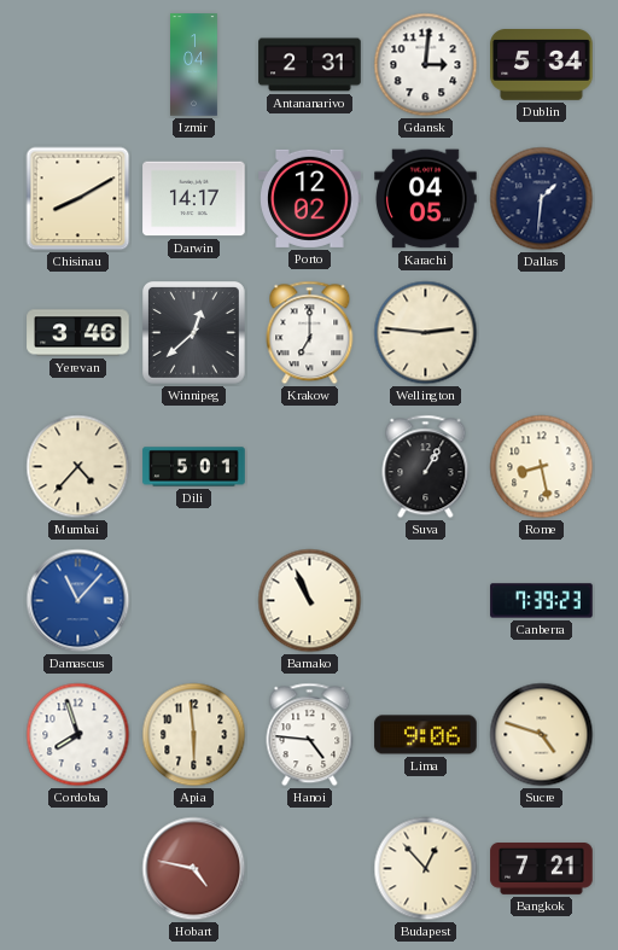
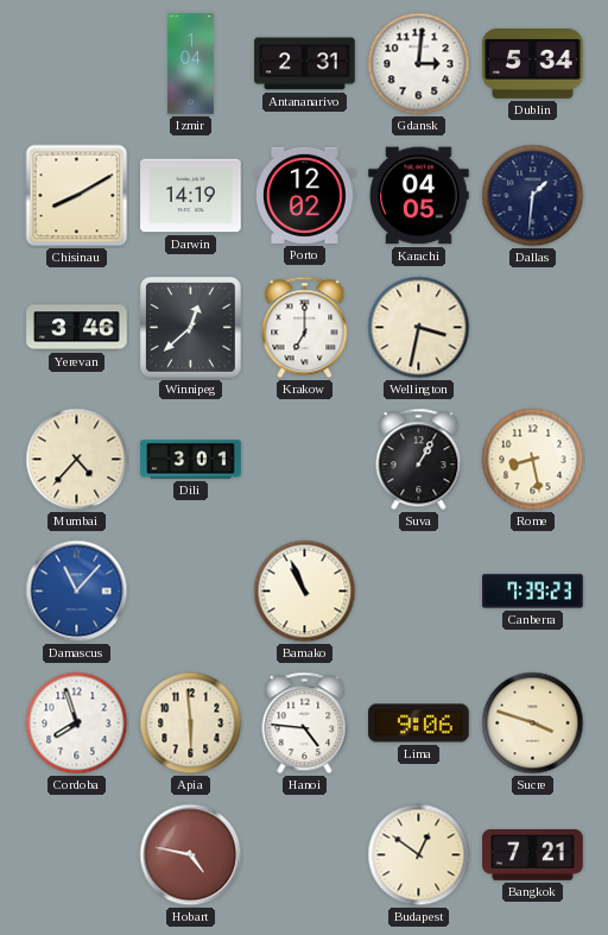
Darwin: 14:17 -> 14:19 (191, 196)
Wellington: 2:46 -> 3:32 (419, 328)
Dili: 5:01 -> 3:01 (191, 460)
Sucre: 4:48 -> 3:48 (533, 724)
Budapest: 12:53 -> 12:51 (419, 855)
